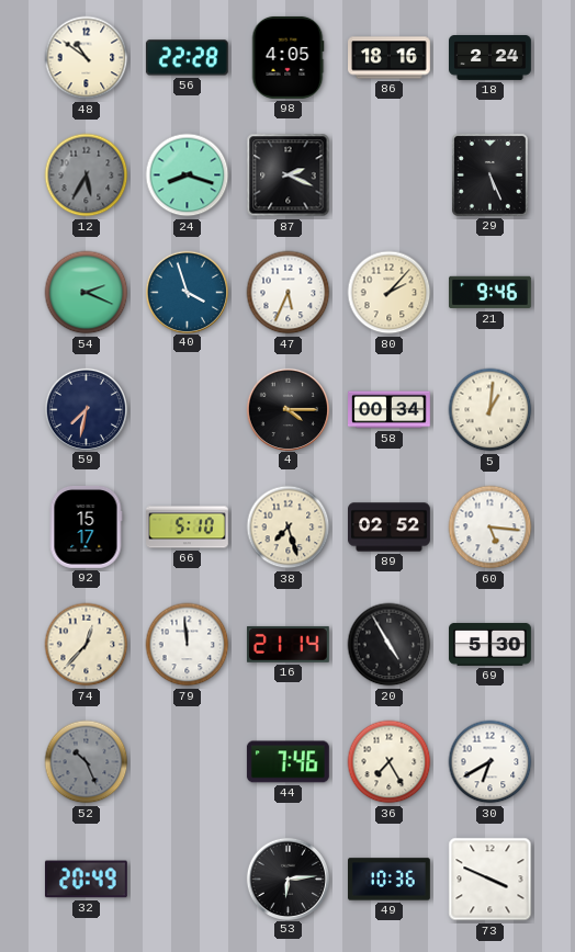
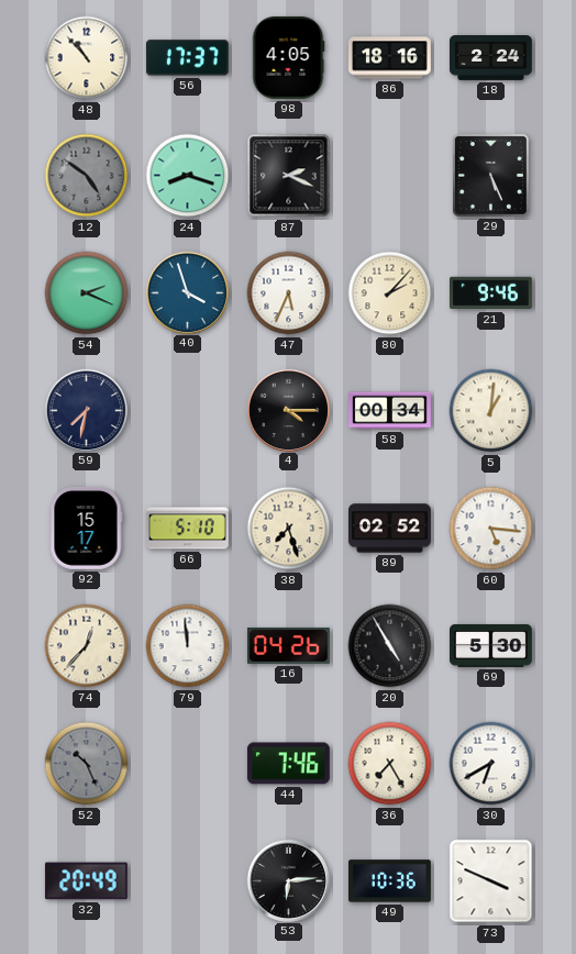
48: 10:51 -> 10:53 (87, 58)
56: 22:28 -> 17:37 (187, 58)
12: 5:35 -> 4:51 (87, 176)
16: 21:14 -> 04:26 (288, 645)
